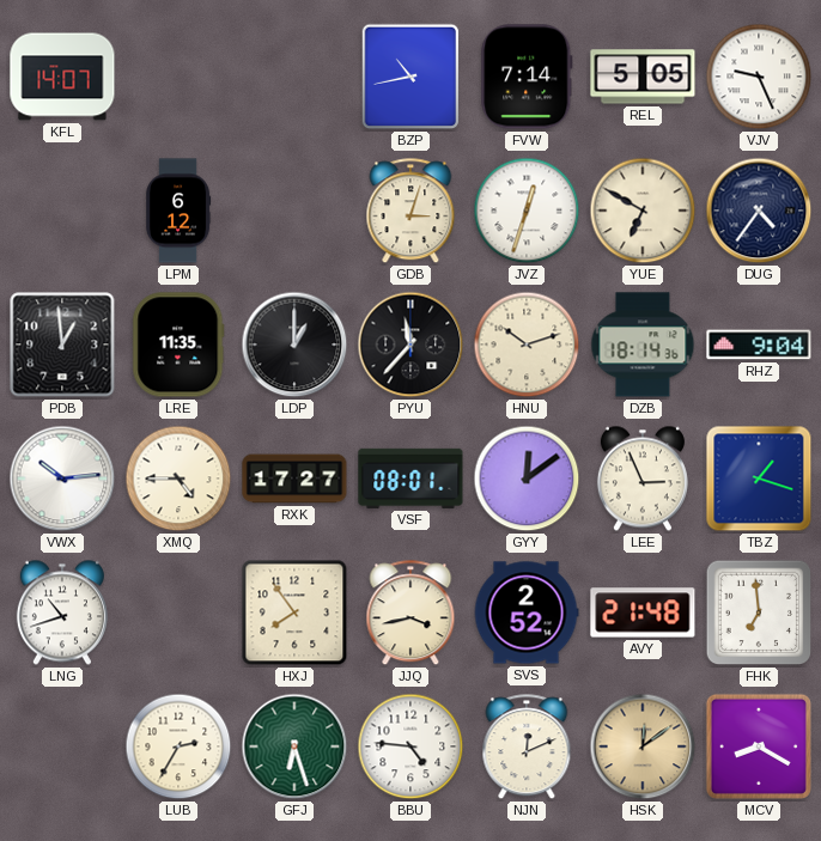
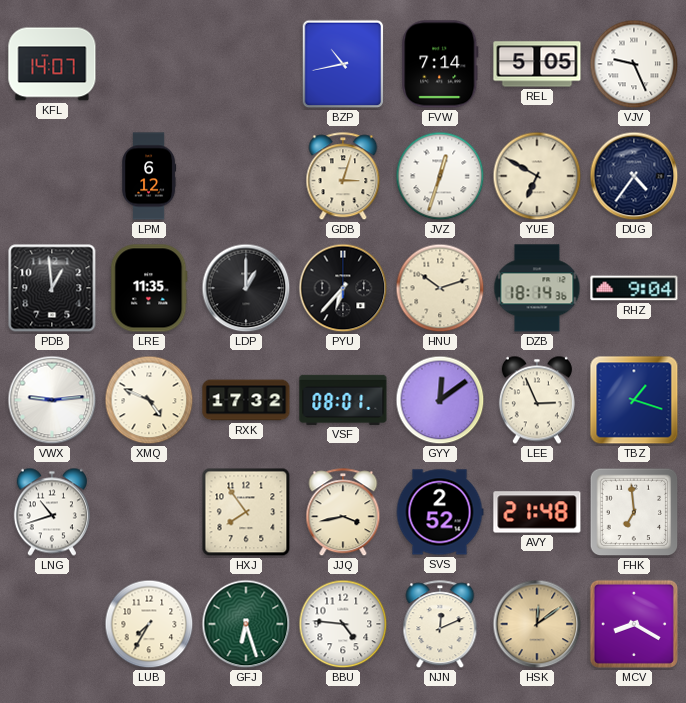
PYU: 11:37 -> 6:37 (343, 288)
VWX: 10:14 -> 9:14 (52, 400)
XMQ: 4:45 -> 4:49 (149, 400)
RXK: 17:27 -> 17:32 (246, 400)
LUB: 2:35 -> 7:35 (149, 624)
